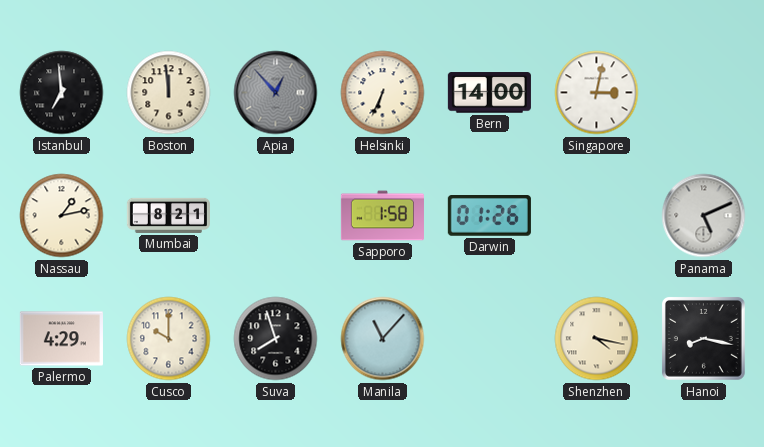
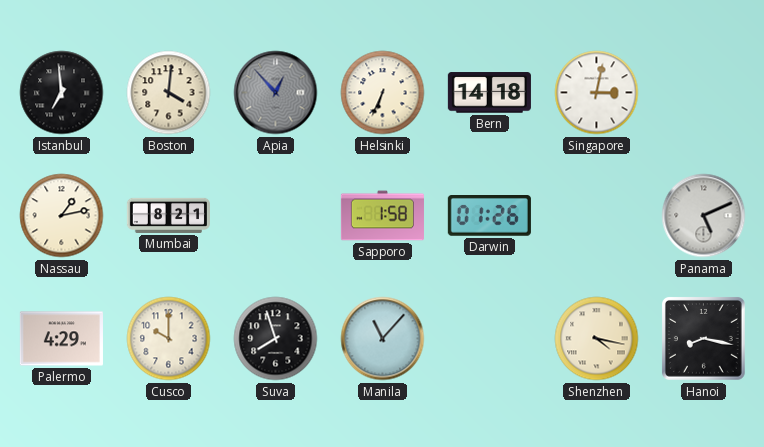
Boston: 11:59 -> 4:01 (169, 93)
Bern: 14:00 -> 14:18 (489, 93)
